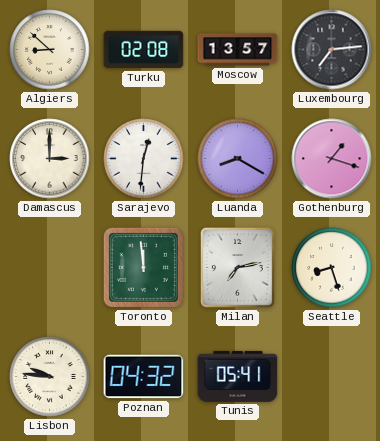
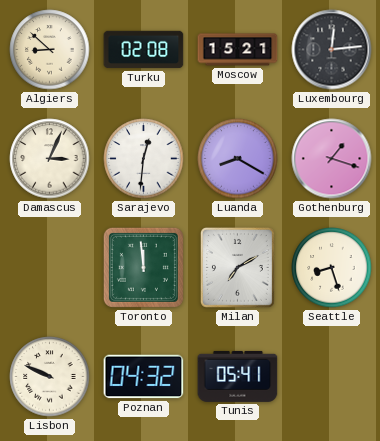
Moscow: 13:57 -> 15:21 (238, 50)
Luxembourg: 7:14 -> 12:14 (332, 50)
Damascus: 3:00 -> 3:04 (50, 159)
Milan: 7:13 -> 7:10 (237, 267)
Lisbon: 9:46 -> 9:49 (50, 377)
